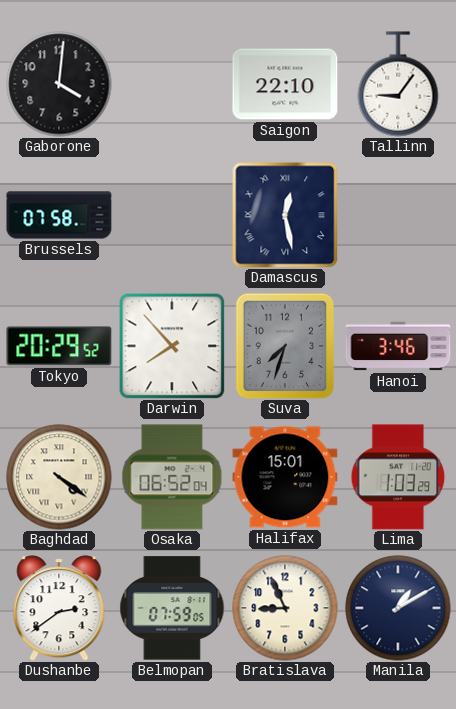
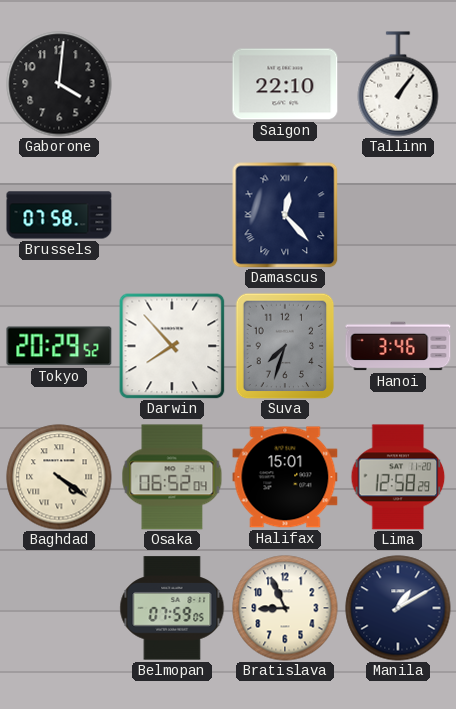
Tallinn: 9:06 -> 1:06 (398, 84)
Damascus: 12:28 -> 12:23 (285, 215)
Lima: 1:03 -> 12:58 (398, 477)
Dushanbe: 2:39 -> none (59, 608)
